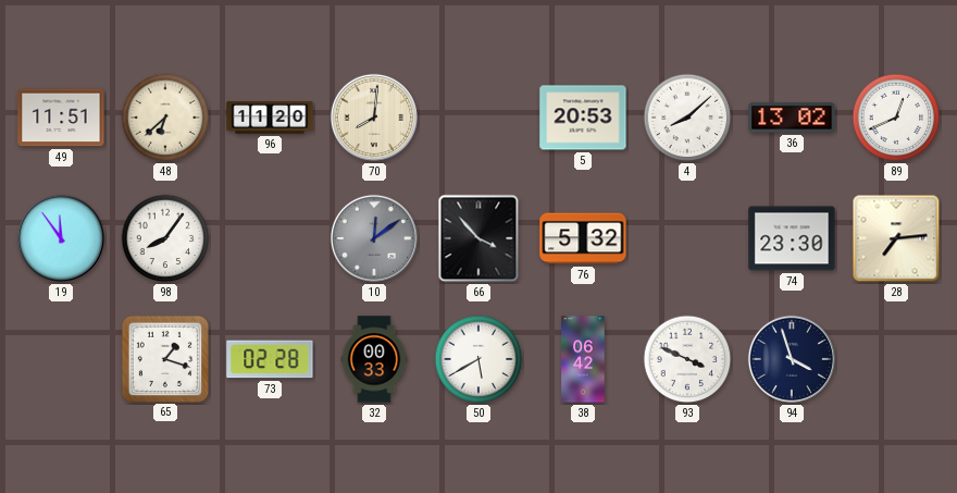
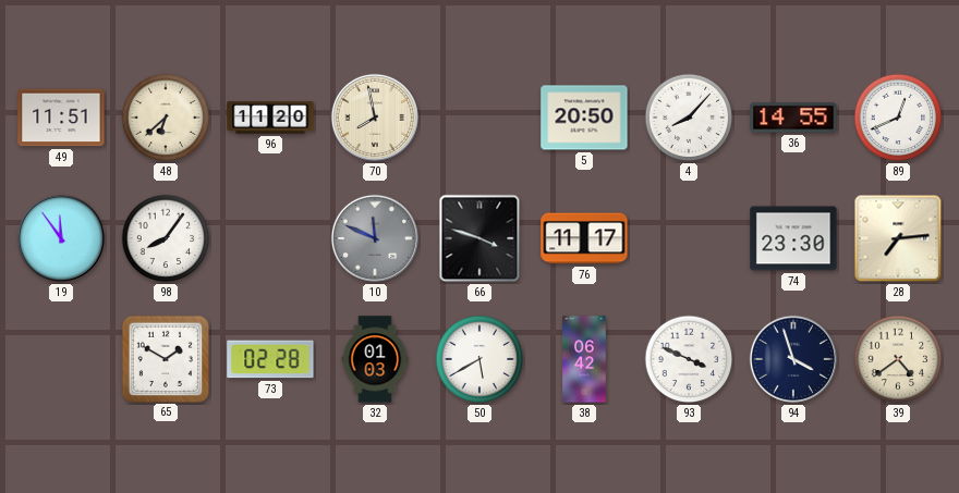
70: 8:01 -> 7:58 (375, 118)
5: 20:53 -> 20:50 (584, 118)
4: 8:08 -> 8:07 (689, 118)
36: 13:02 -> 14:55 (793, 118)
10: 12:09 -> 11:49 (375, 238)
66: 3:53 -> 3:48 (479, 238)
76: 5:32 -> 11:17 (584, 238)
65: 1:18 -> 1:50 (165, 358)
32: 00:33 -> 01:03 (375, 359)
39: none -> 4:39 (898, 359)
